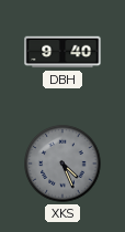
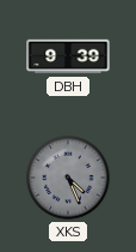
DBH: 9:40 -> 9:39 (68, 56)
